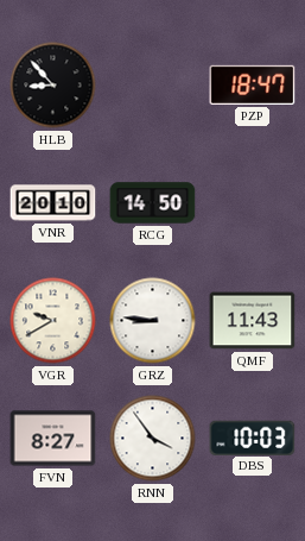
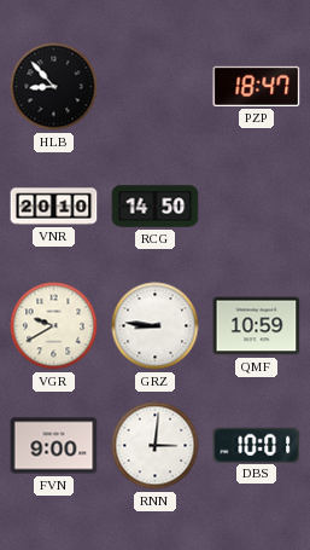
QMF: 11:43 -> 10:59 (257, 326)
FVN: 8:27 -> 9:00 (54, 446)
RNN: 3:54 -> 3:01 (156, 446)
DBS: 10:03 -> 10:01 (257, 445)
